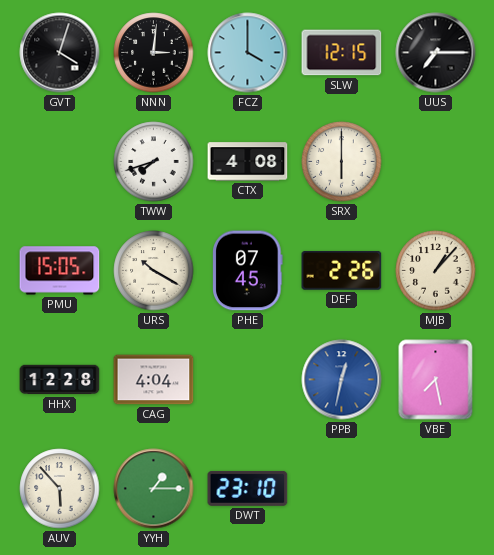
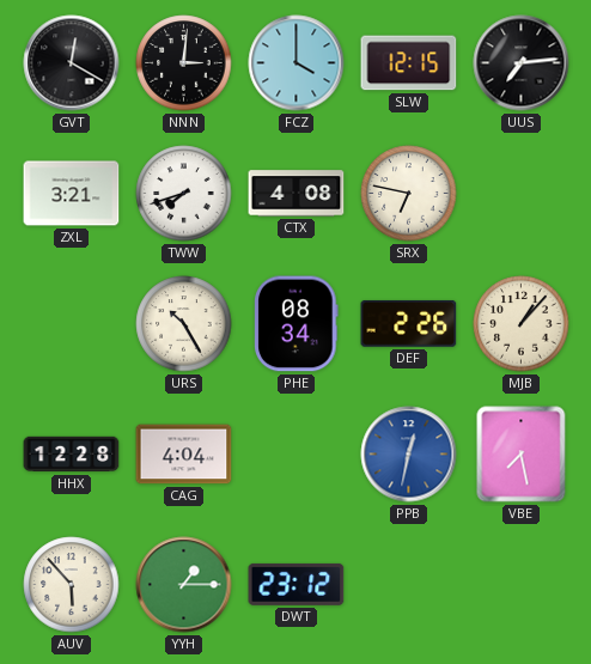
GVT: 4:03 -> 12:20 (72, 63)
UUS: 7:15 -> 7:14 (522, 63)
ZXL: none -> 3:21 (72, 194)
SRX: 6:00 -> 6:47 (409, 194)
PMU: 15:05 -> none (60, 271)
URS: 10:20 -> 10:25 (184, 324)
PHE: 07:45 -> 08:34 (297, 324)
DWT: 23:10 -> 23:12 (297, 584)
